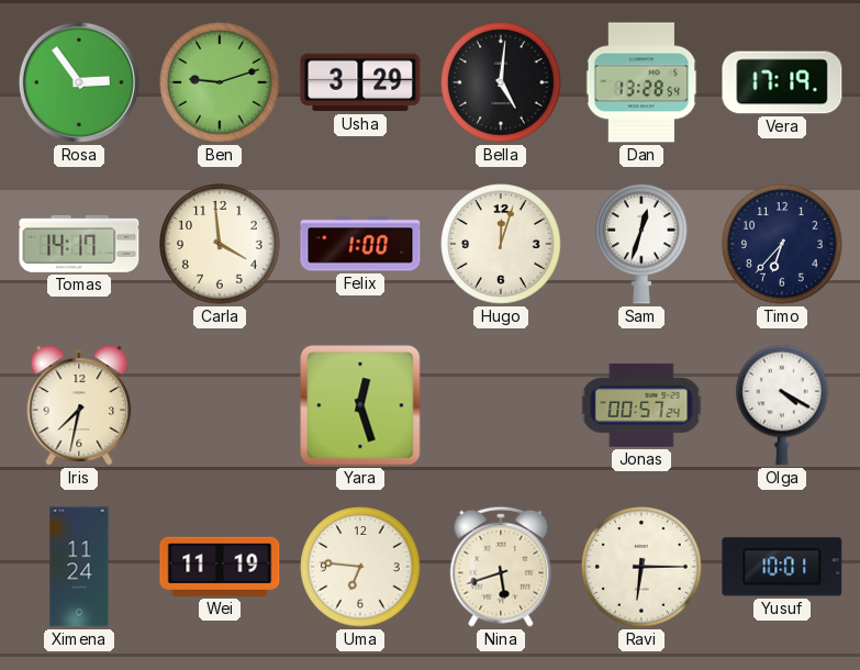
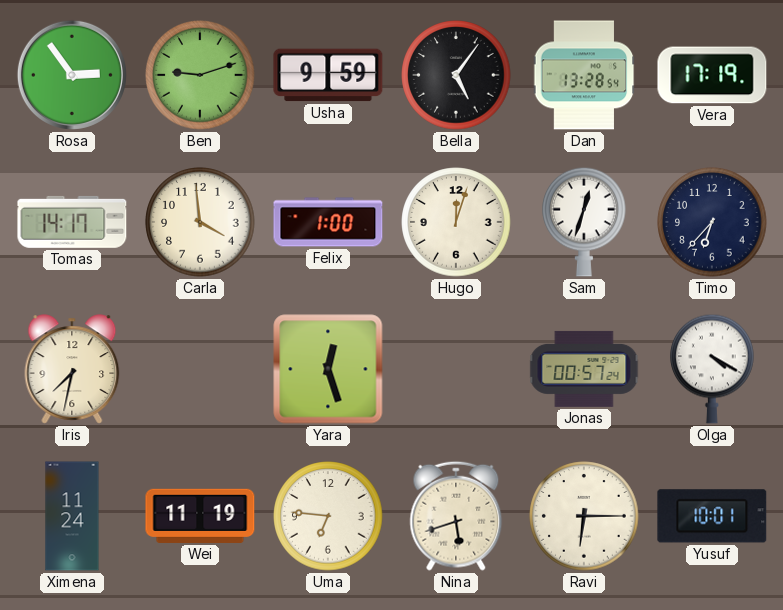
Usha: 3:29 -> 9:59 (328, 75)
Bella: 5:01 -> 5:06 (456, 75)
